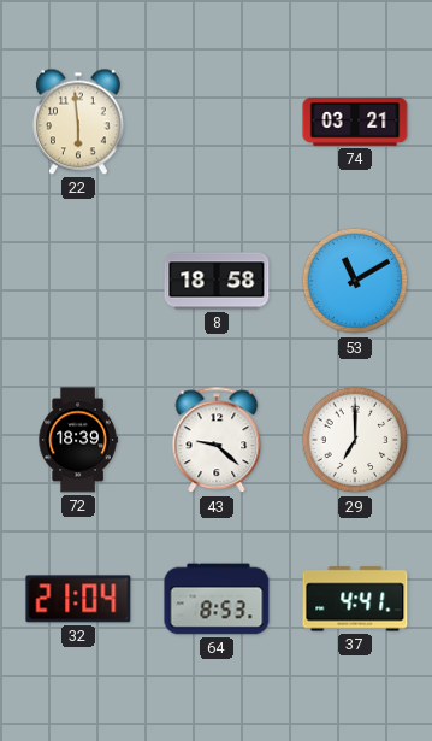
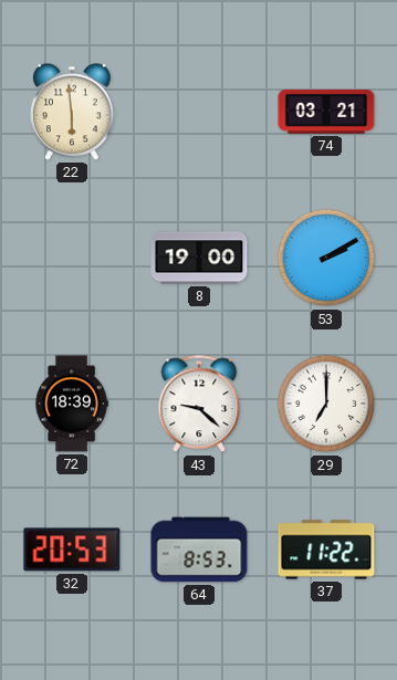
8: 18:58 -> 19:00 (199, 258)
53: 11:10 -> 2:10 (326, 258)
32: 21:04 -> 20:53 (72, 550)
37: 4:41 -> 11:22 (326, 550)
